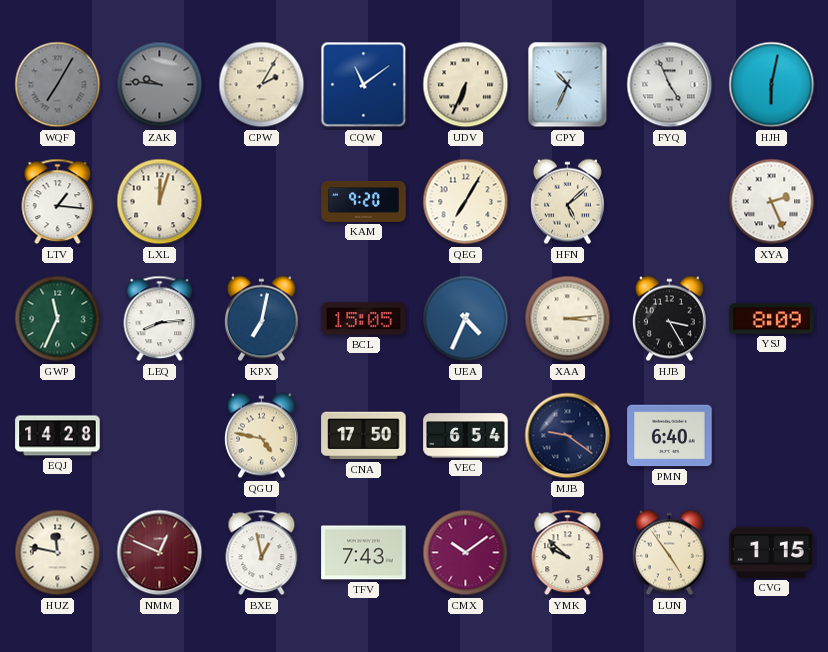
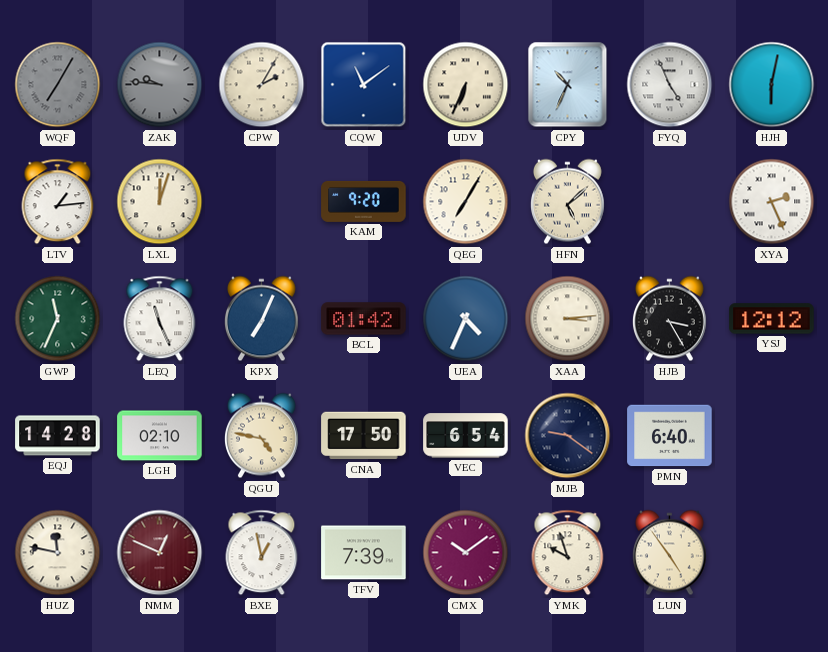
LTV: 1:16 -> 1:14 (58, 202)
LEQ: 8:14 -> 11:26 (160, 319)
KPX: 7:02 -> 7:04 (261, 319)
BCL: 15:05 -> 01:42 (364, 319)
YSJ: 8:09 -> 12:12 (772, 319)
LGH: none -> 02:10 (160, 436)
TFV: 7:43 -> 7:39 (364, 553)
YMK: 9:52 -> 9:57 (568, 553)
CVG: 1:15 -> none (772, 552)
